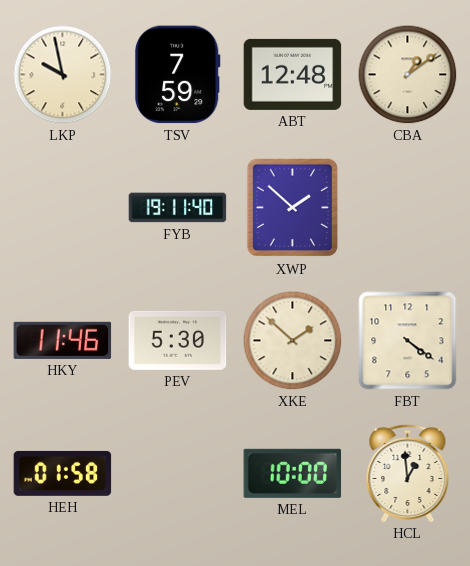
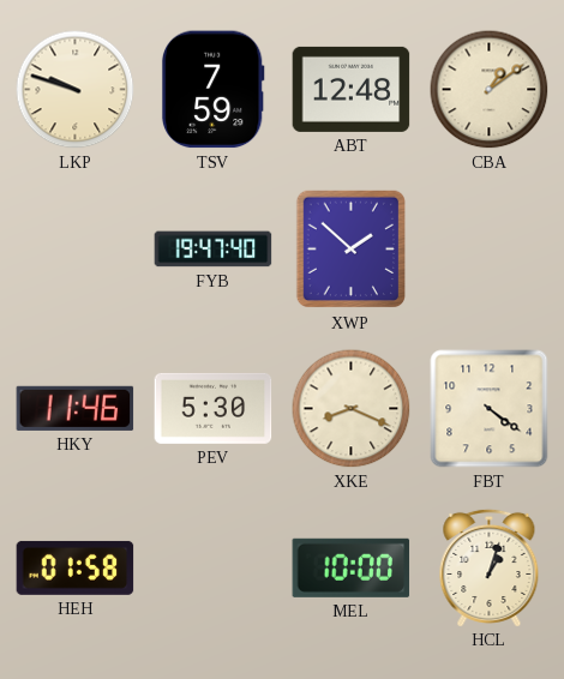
LKP: 9:58 -> 9:48 (76, 90)
FYB: 19:11 -> 19:47 (214, 250)
XKE: 1:52 -> 8:19 (352, 409)
HCL: 12:59 -> 1:03 (490, 567)
